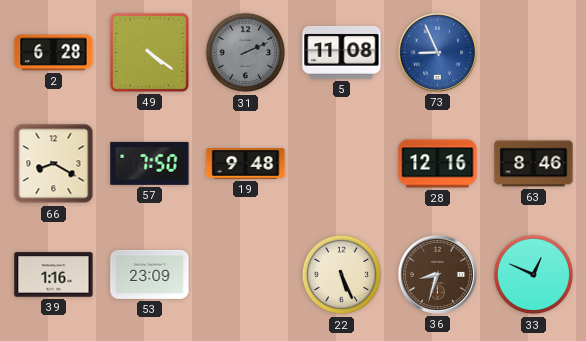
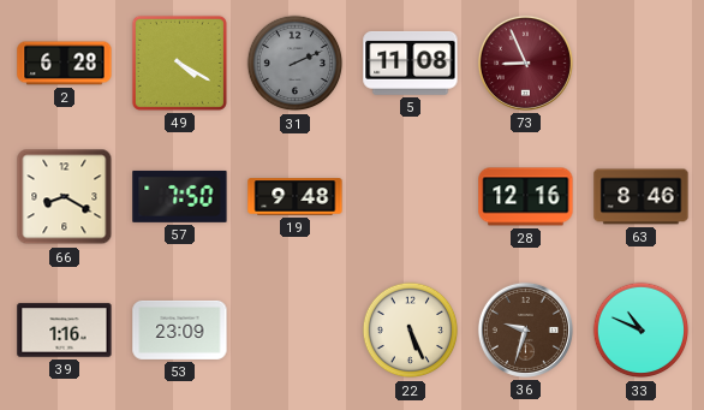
49: 4:21 -> 4:20 (179, 63)
73 dial: blue -> burgundy (525, 63)
36: 8:33 -> 9:33 (525, 329)
33: 12:49 -> 10:49 (642, 331)
